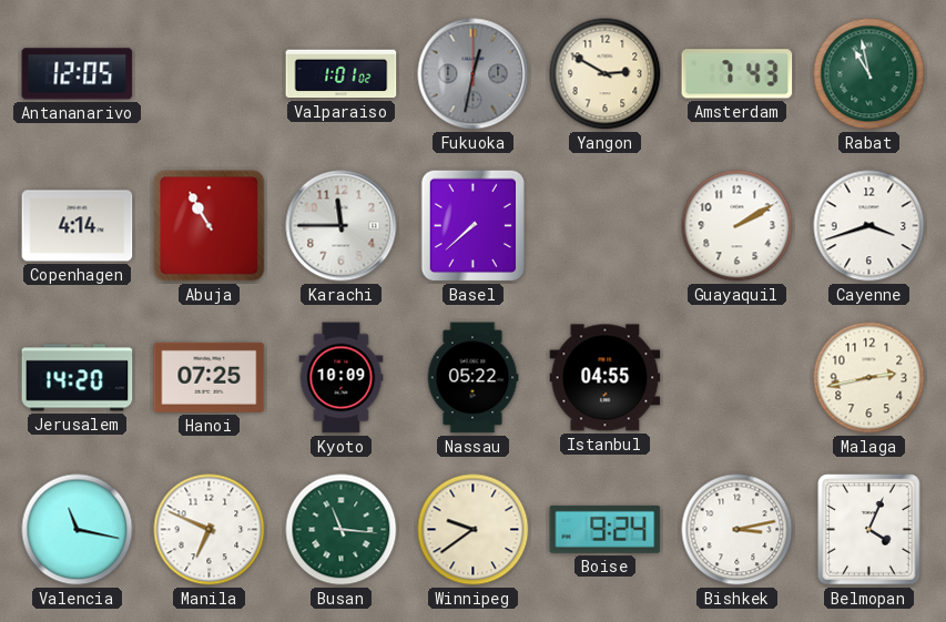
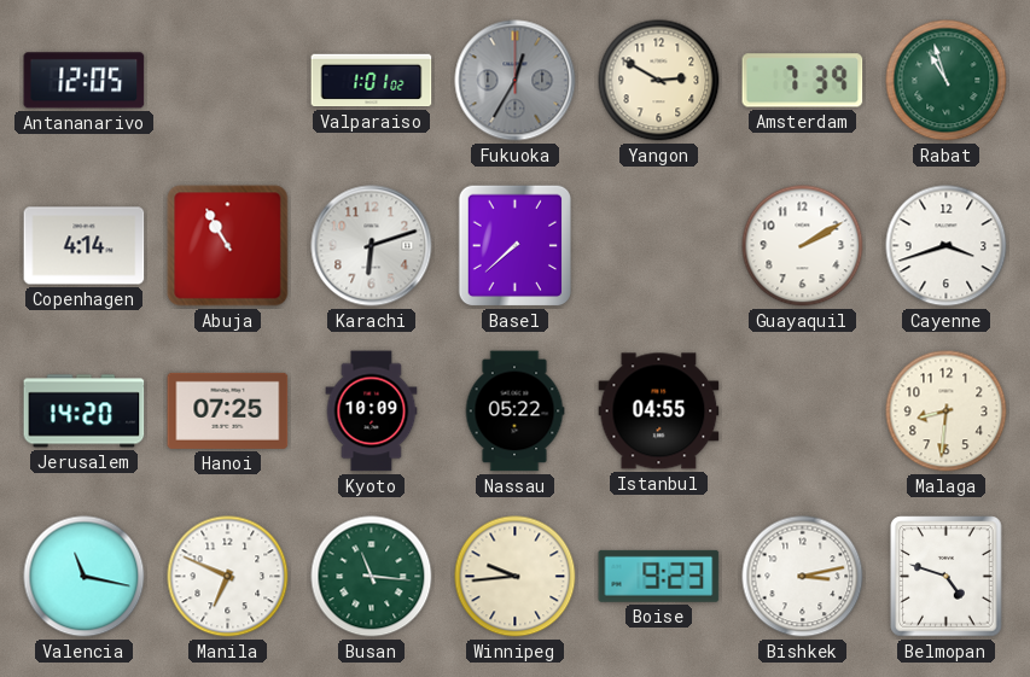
Fukuoka: 12:32 -> 12:35 (516, 81)
Amsterdam: 7:43 -> 7:39 (803, 81)
Rabat: 10:58 -> 10:57 (947, 81)
Karachi: 11:45 -> 6:12 (372, 246)
Malaga: 2:43 -> 8:31 (947, 412)
Winnipeg: 9:39 -> 9:44 (516, 577)
Boise: 9:24 -> 9:23 (659, 576)
Belmopan: 4:04 -> 4:48 (947, 577)
